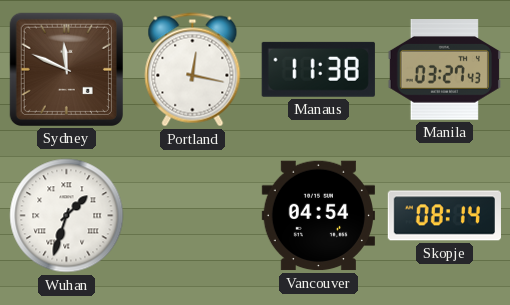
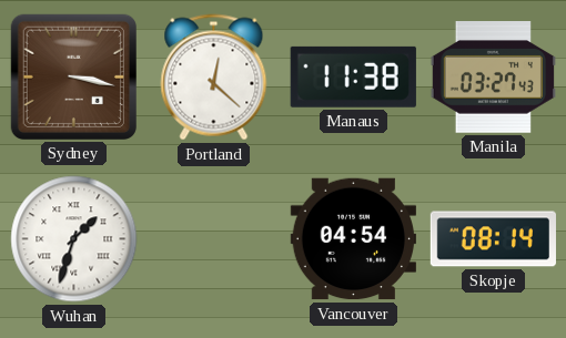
Sydney: 11:49 -> 3:17 (73, 76)
Portland: 12:17 -> 12:22 (214, 78)
